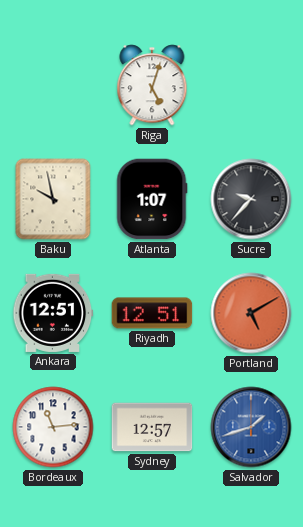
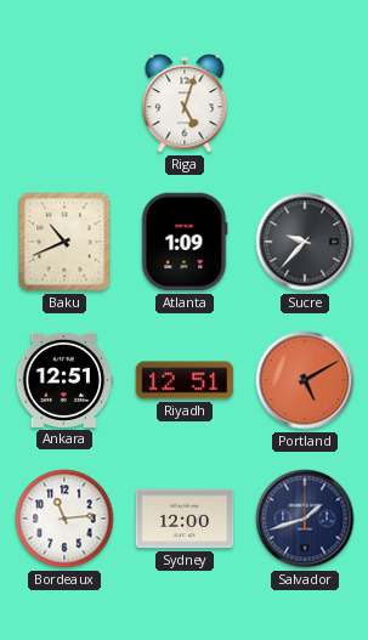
Baku: 9:58 -> 10:41 (64, 242)
Atlanta: 1:07 -> 1:09 (185, 242)
Sydney: 12:57 -> 12:00 (185, 519)
Salvador dial: blue -> navy (305, 519)
